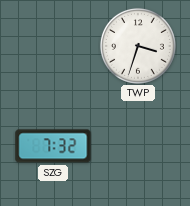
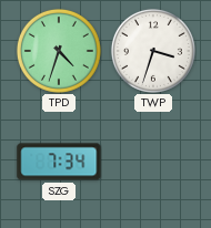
TPD: none -> 4:33 (59, 51)
SZG: 7:32 -> 7:34 (59, 162)
